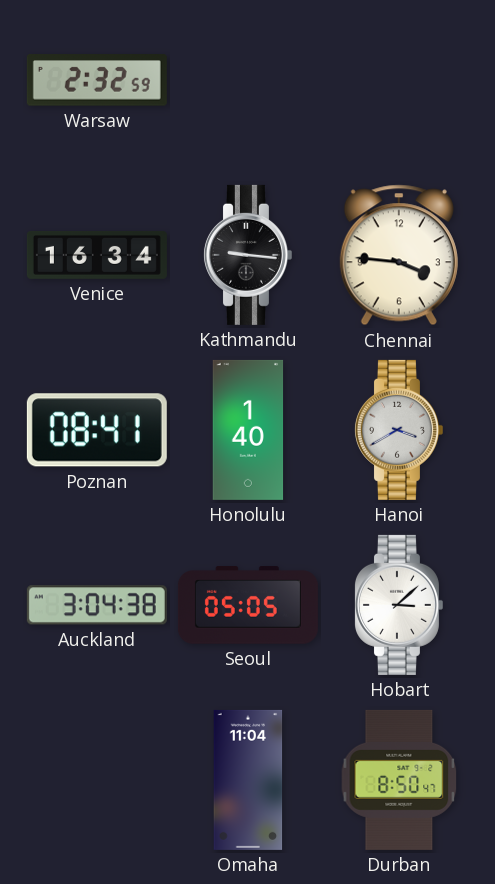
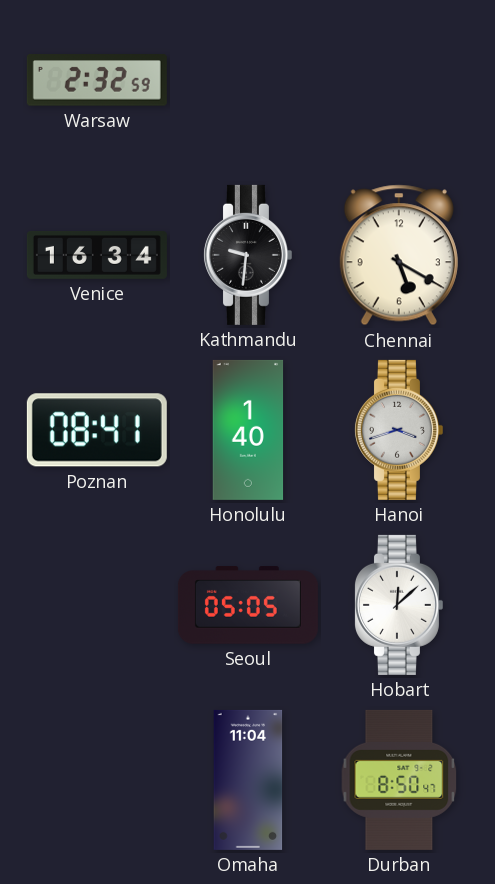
Kathmandu: 9:16 -> 9:31 (247, 255)
Chennai: 3:46 -> 5:20 (399, 255)
Hanoi: 3:40 -> 3:42 (398, 430)
Auckland: 3:04 -> none (97, 605)
Hobart: 3:08 -> 12:08 (398, 605)
